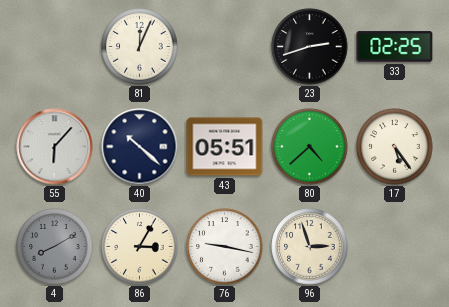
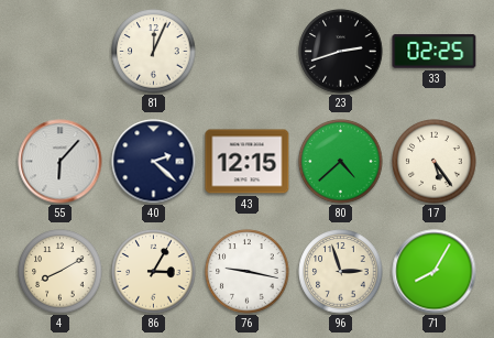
40: 10:22 -> 2:22 (154, 162)
43: 05:51 -> 12:15 (248, 162)
4 dial: grey -> cream (61, 272)
71: none -> 8:05 (435, 272)
